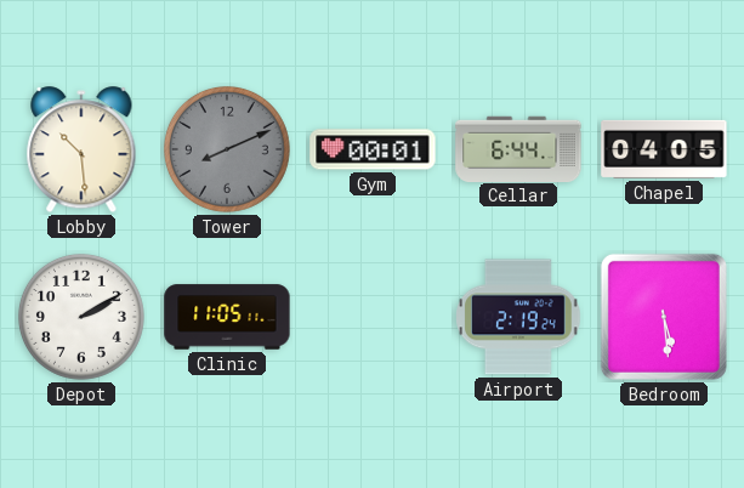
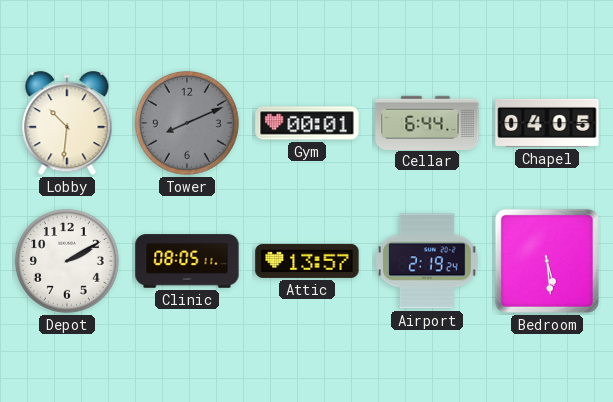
Lobby: 10:29 -> 10:31 (67, 124)
Clinic: 11:05 -> 08:05 (187, 261)
Attic: none -> 13:57 (307, 261)
